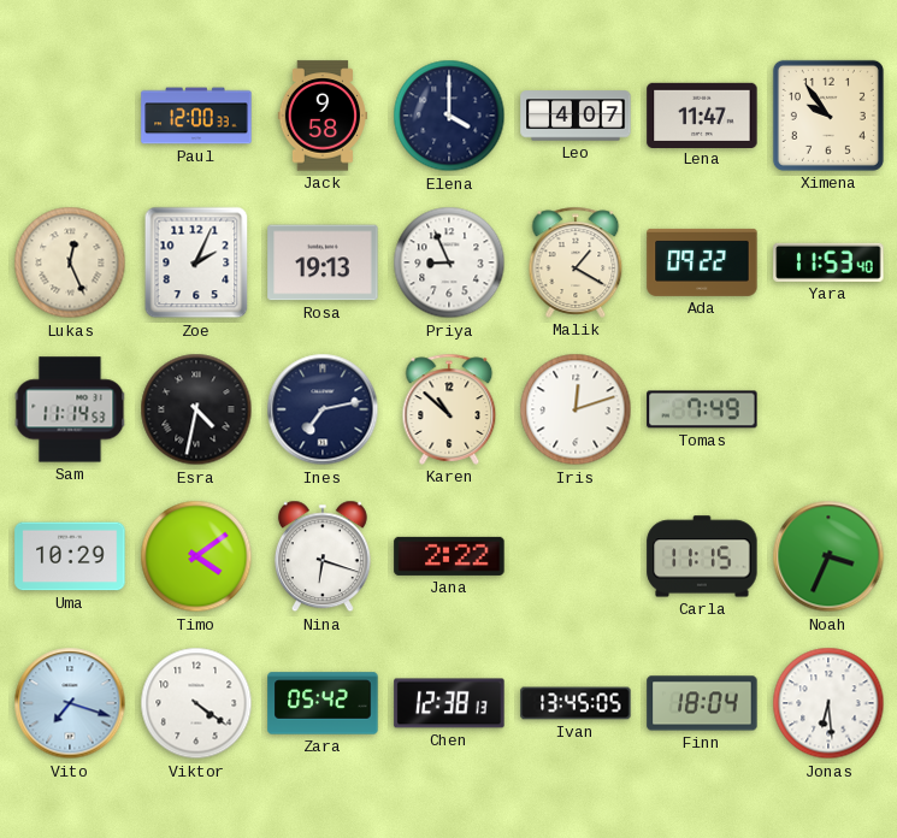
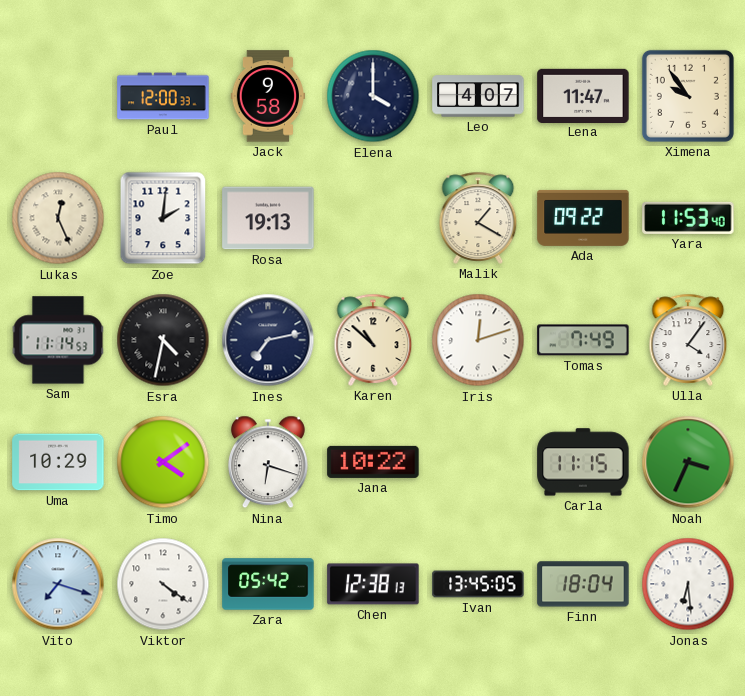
Zoe: 2:04 -> 2:01 (163, 218)
Priya: 8:56 -> none (449, 262)
Ulla: none -> 4:06 (688, 340)
Jana: 2:22 -> 10:22 (373, 462)
